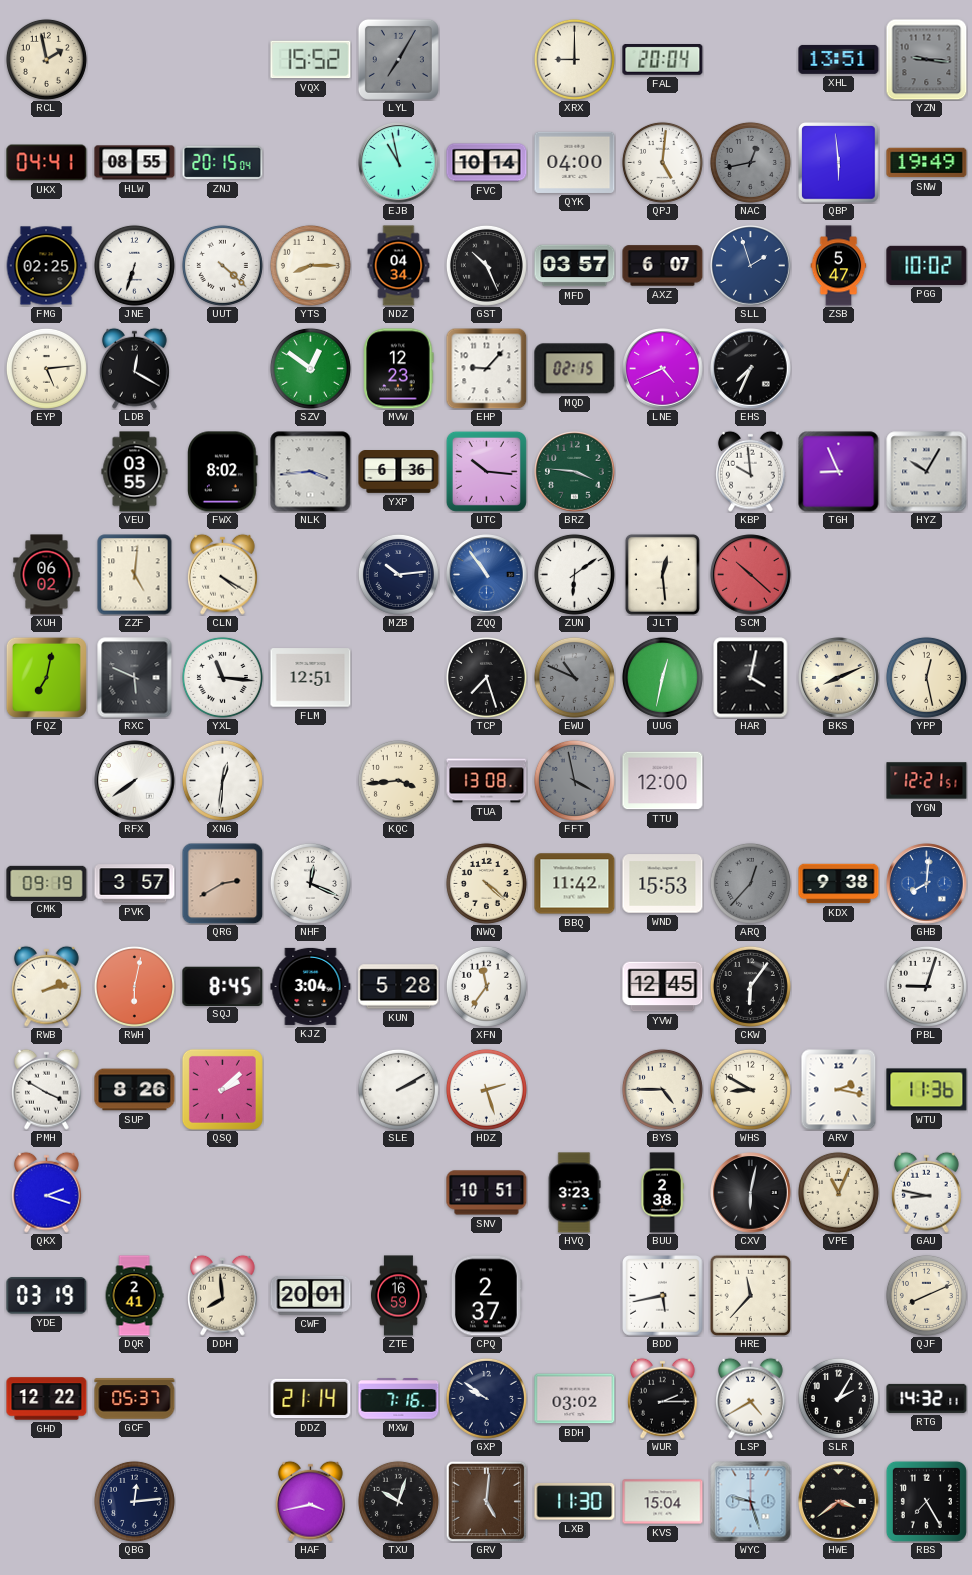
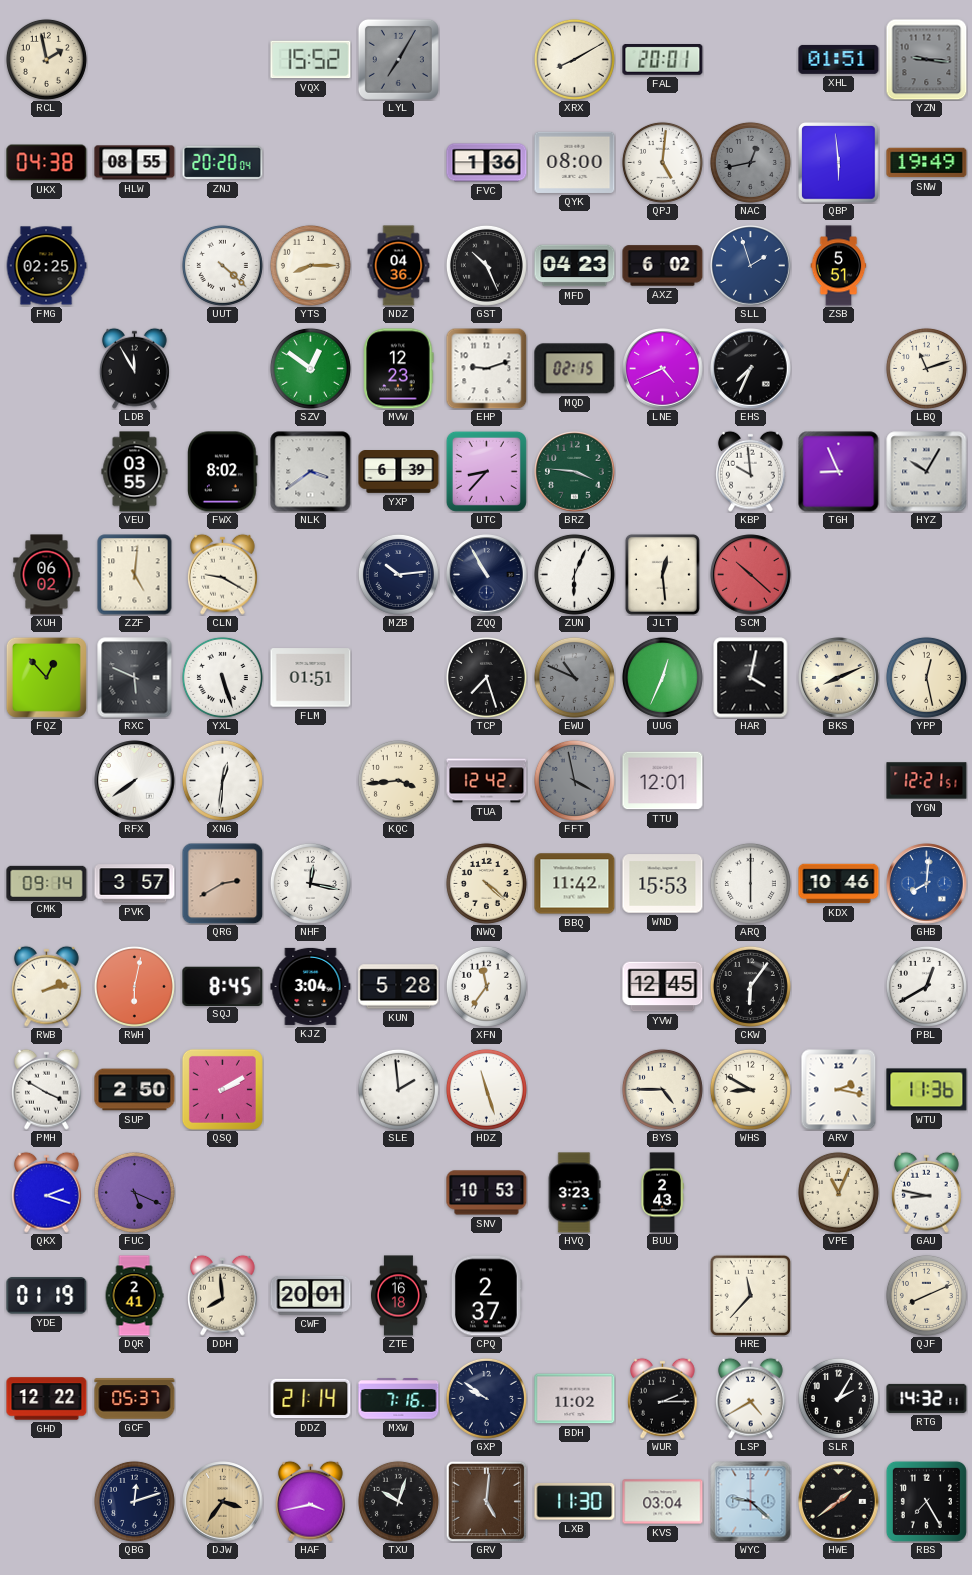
XRX: 9:00 -> 8:10 (574, 59)
FAL: 20:04 -> 20:01 (663, 60)
XHL: 13:51 -> 01:51 (839, 59)
UKX: 04:41 -> 04:38 (47, 163)
ZNJ: 20:15 -> 20:20 (223, 163)
EJB: 10:58 -> none (399, 163)
FVC: 10:14 -> 1:36 (487, 163)
QYK: 04:00 -> 08:00 (575, 162)
JNE: 6:33 -> none (134, 265)
NDZ: 04:34 -> 04:36 (399, 266)
MFD: 03:57 -> 04:23 (575, 266)
AXZ: 6:07 -> 6:02 (663, 266)
ZSB: 5:47 -> 5:51 (839, 266)
PGG: 10:02 -> none (927, 265)
EYP: 5:14 -> none (46, 368)
LDB: 12:20 -> 11:55 (135, 368)
EHP: 9:07 -> 9:12 (486, 368)
LBQ: none -> 11:12 (926, 368)
NLK: 3:44 -> 3:39 (311, 472)
YXP: 6:36 -> 6:39 (399, 472)
UTC: 10:16 -> 8:37 (486, 471)
CLN: 4:20 -> 9:20 (223, 574)
ZQQ: 10:54 -> 10:55 (487, 575)
ZQQ dial: blue -> navy (487, 575)
ZUN: 6:09 -> 6:04 (574, 574)
FQZ: 7:02 -> 12:53 (46, 677)
YXL: 11:16 -> 5:27 (222, 677)
FLM: 12:51 -> 01:51 (311, 678)
UUG: 12:32 -> 12:34 (662, 677)
TUA: 13:08 -> 12:42 (487, 781)
TTU: 12:00 -> 12:01 (663, 781)
CMK: 09:19 -> 09:14 (47, 883)
NHF: 12:19 -> 12:17 (310, 883)
ARQ: 12:37 -> 6:00 (750, 883)
ARQ dial: grey -> white (750, 883)
KDX: 9:38 -> 10:46 (839, 884)
PBL: 9:03 -> 12:40 (926, 986)
SUP: 8:26 -> 2:50 (135, 1090)
QSQ: 2:08 -> 2:10 (222, 1089)
SLE: 2:10 -> 1:59 (398, 1089)
HDZ: 2:27 -> 11:27 (486, 1089)
FUC: none -> 5:19 (134, 1192)
SNV: 10:51 -> 10:53 (487, 1193)
BUU: 2:38 -> 2:43 (662, 1193)
CXV: 6:02 -> none (751, 1193)
YDE: 03:19 -> 01:19 (47, 1296)
ZTE: 16:59 -> 16:18 (398, 1296)
BDD: 5:43 -> none (663, 1296)
BDH: 03:02 -> 11:02 (575, 1399)
QBG: 12:14 -> 12:12 (134, 1501)
DJW: none -> 3:36 (223, 1502)
KVS: 15:04 -> 03:04 (663, 1502)
WYC: 9:27 -> 9:22 (751, 1502)
HWE: 3:39 -> 1:39 (839, 1502)
